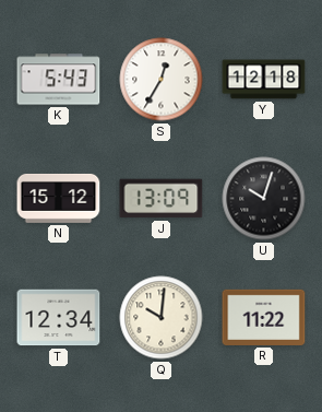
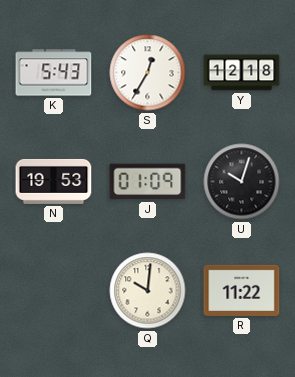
N: 15:12 -> 19:53 (54, 181)
J: 13:09 -> 01:09 (148, 182)
T: 12:34 -> none (59, 318)
